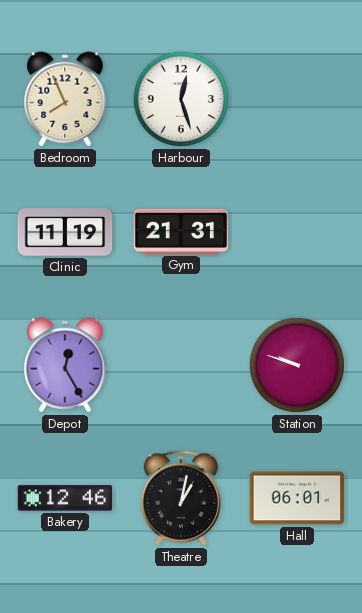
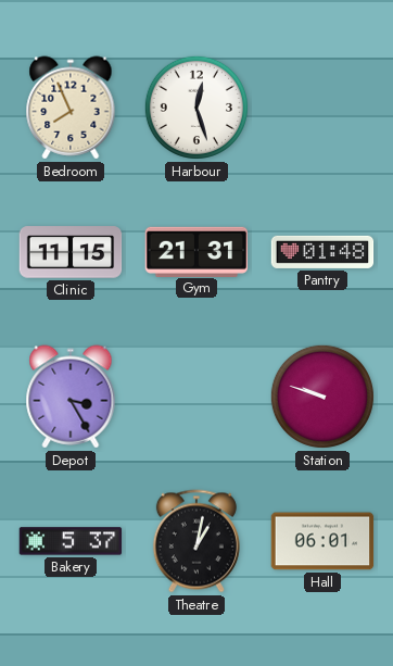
Clinic: 11:19 -> 11:15 (71, 252)
Pantry: none -> 01:48 (322, 252)
Depot: 12:25 -> 3:25 (71, 397)
Bakery: 12:46 -> 5:37 (71, 541)
